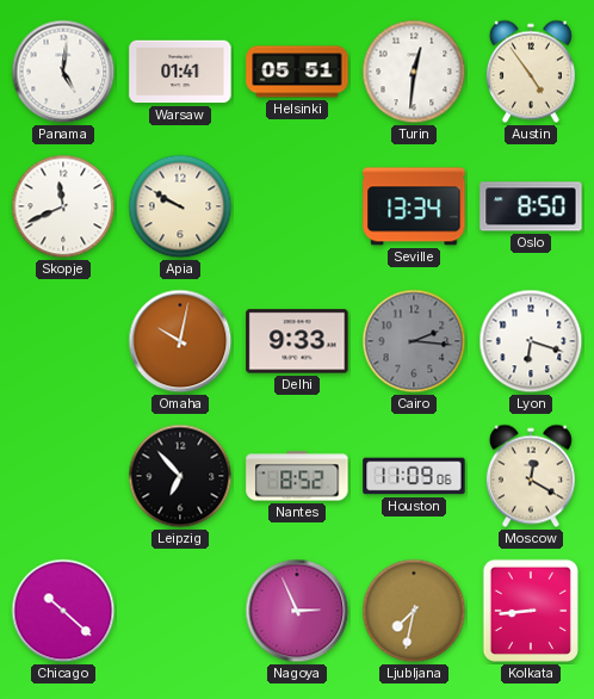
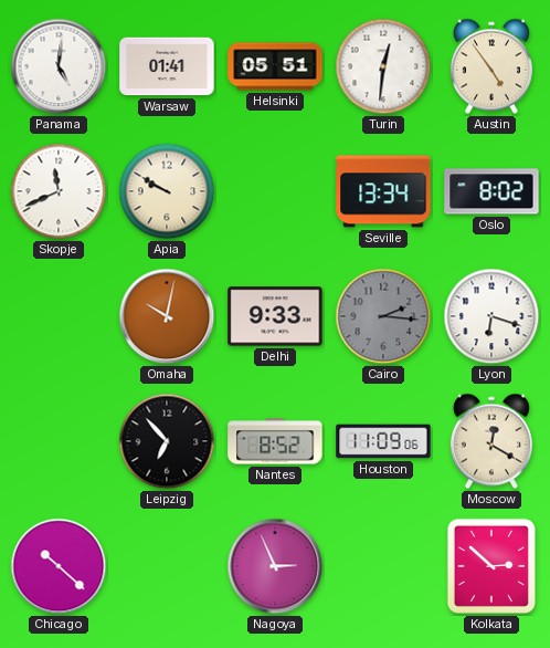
Oslo: 8:50 -> 8:02 (491, 191)
Ljubljana: 7:32 -> none (414, 611)
Kolkata: 8:44 -> 2:52 (491, 566)
